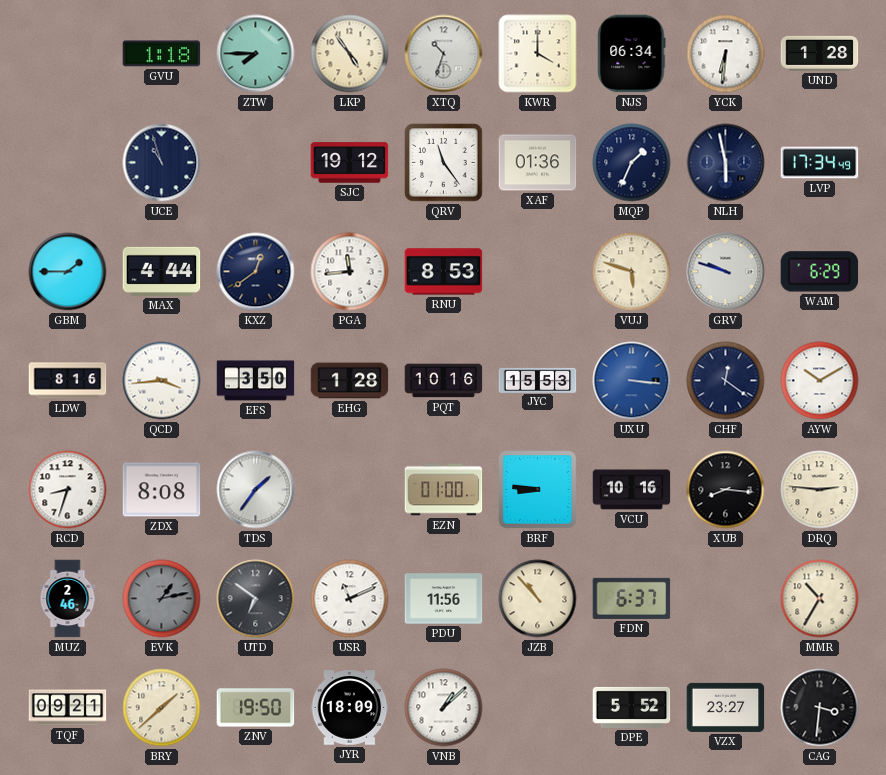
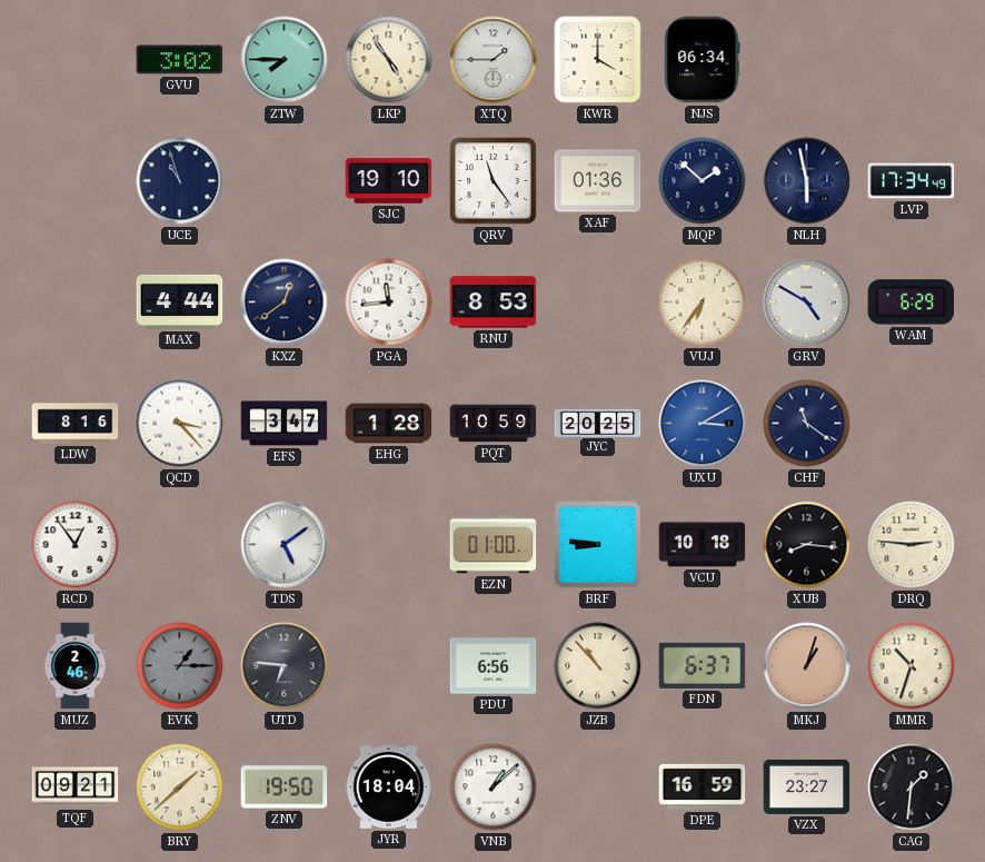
GVU: 1:18 -> 3:02 (180, 60)
XTQ: 10:33 -> 1:45 (494, 60)
YCK: 6:31 -> none (726, 54)
UND: 1:28 -> none (820, 53)
SJC: 19:12 -> 19:10 (389, 181)
MQP: 1:34 -> 1:52 (703, 181)
GBM: 1:45 -> none (68, 272)
VUJ: 5:48 -> 6:36 (703, 303)
GRV: 9:48 -> 4:50 (807, 303)
QCD: 3:44 -> 3:23 (180, 424)
EFS: 3:50 -> 3:47 (285, 424)
PQT: 10:16 -> 10:59 (494, 424)
JYC: 15:53 -> 20:25 (598, 423)
UXU: 3:16 -> 3:10 (703, 424)
CHF: 12:21 -> 11:21 (807, 424)
AYW: 10:10 -> none (820, 381)
RCD: 8:33 -> 12:54 (76, 545)
ZDX: 8:08 -> none (162, 490)
TDS: 1:36 -> 5:09 (285, 545)
VCU: 10:16 -> 10:18 (703, 545)
EVK: 1:13 -> 1:15 (180, 666)
UTD: 6:51 -> 6:46 (285, 666)
USR: 11:11 -> none (350, 599)
PDU: 11:56 -> 6:56 (494, 666)
MKJ: none -> 1:03 (807, 666)
MMR: 10:35 -> 10:33 (912, 666)
JYR: 18:09 -> 18:04 (389, 787)
DPE: 5:52 -> 16:59 (703, 786)
CAG: 3:31 -> 1:31 (912, 787)
